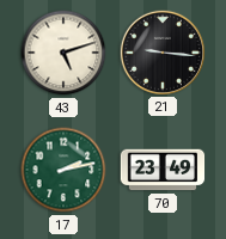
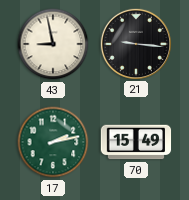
43: 5:12 -> 8:58 (53, 44)
70: 23:49 -> 15:49 (136, 142)
